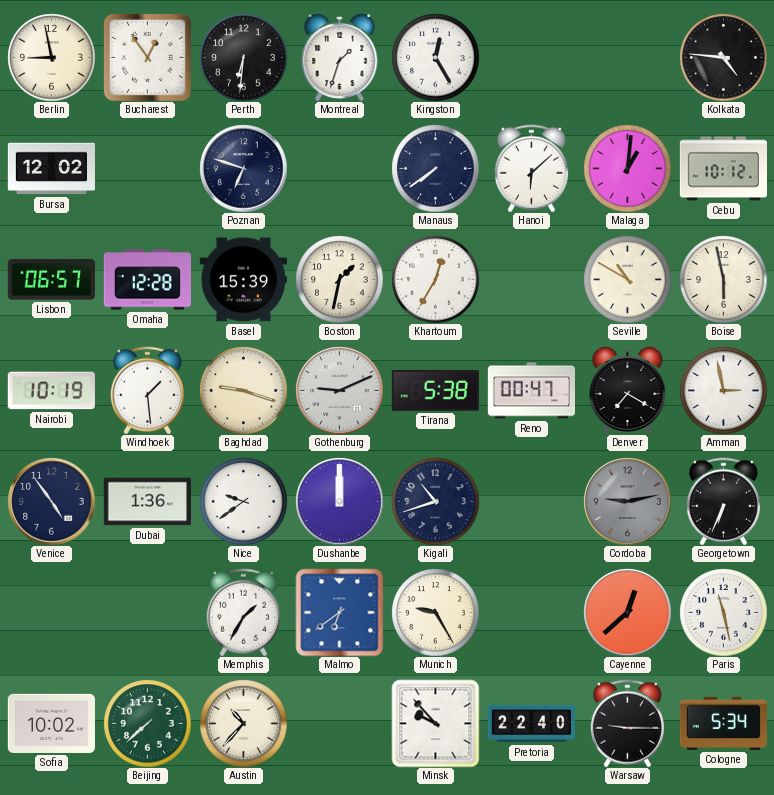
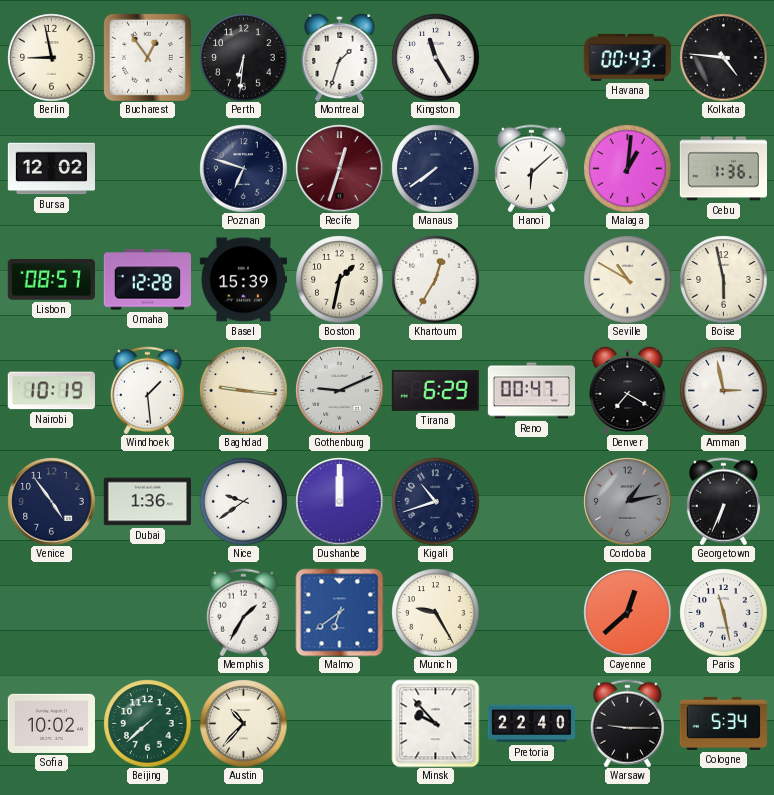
Kingston: 12:25 -> 11:25 (435, 57)
Havana: none -> 00:43 (627, 57)
Recife: none -> 12:33 (339, 168)
Cebu: 10:12 -> 1:36 (723, 169)
Lisbon: 06:57 -> 08:57 (51, 280)
Baghdad: 9:18 -> 9:16 (243, 390)
Tirana: 5:38 -> 6:29 (435, 390)
Cordoba: 9:13 -> 1:13 (627, 501)
